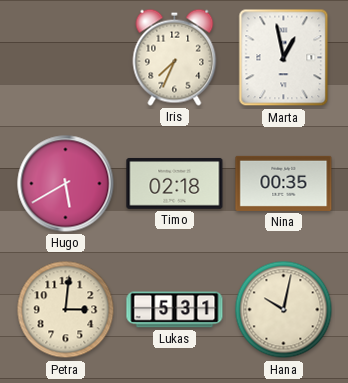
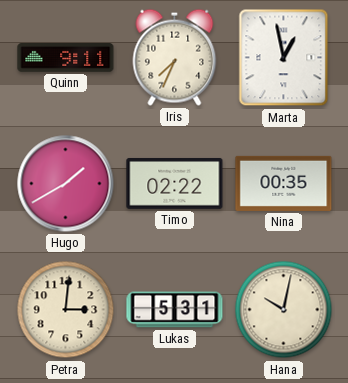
Quinn: none -> 9:11 (66, 58)
Hugo: 5:40 -> 1:40 (66, 184)
Timo: 02:18 -> 02:22 (175, 184)
